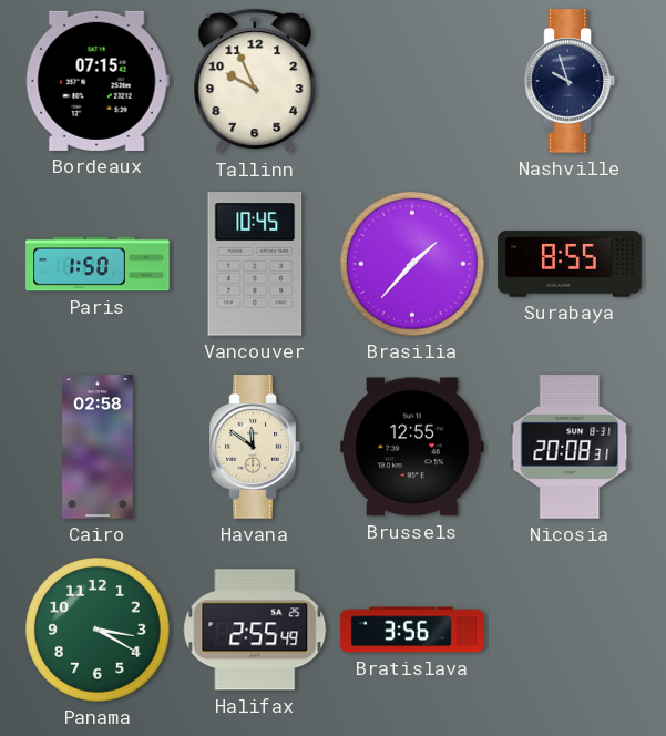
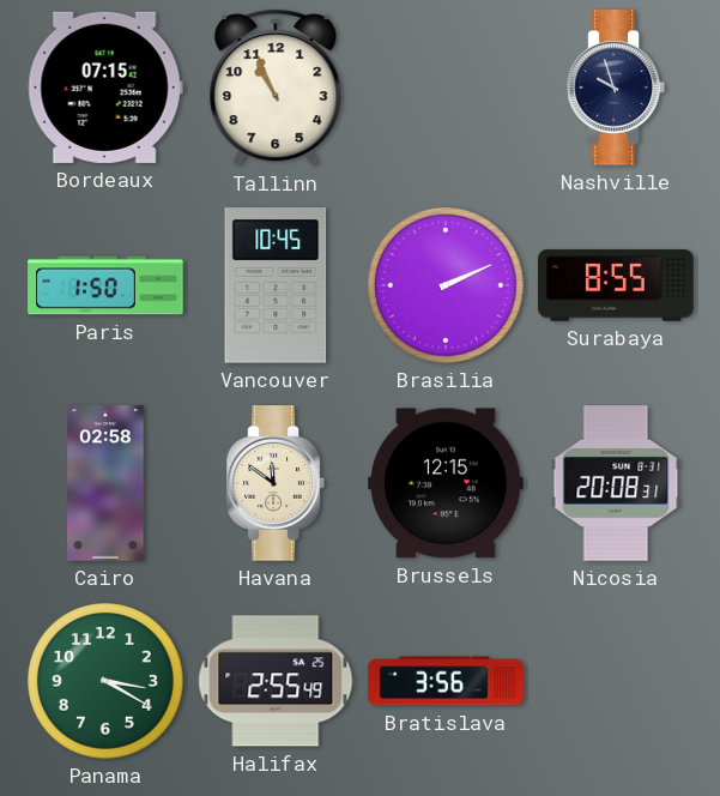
Tallinn: 9:56 -> 10:56 (276, 88)
Brasilia: 1:37 -> 2:11 (447, 287)
Brussels: 12:55 -> 12:15 (446, 483)
